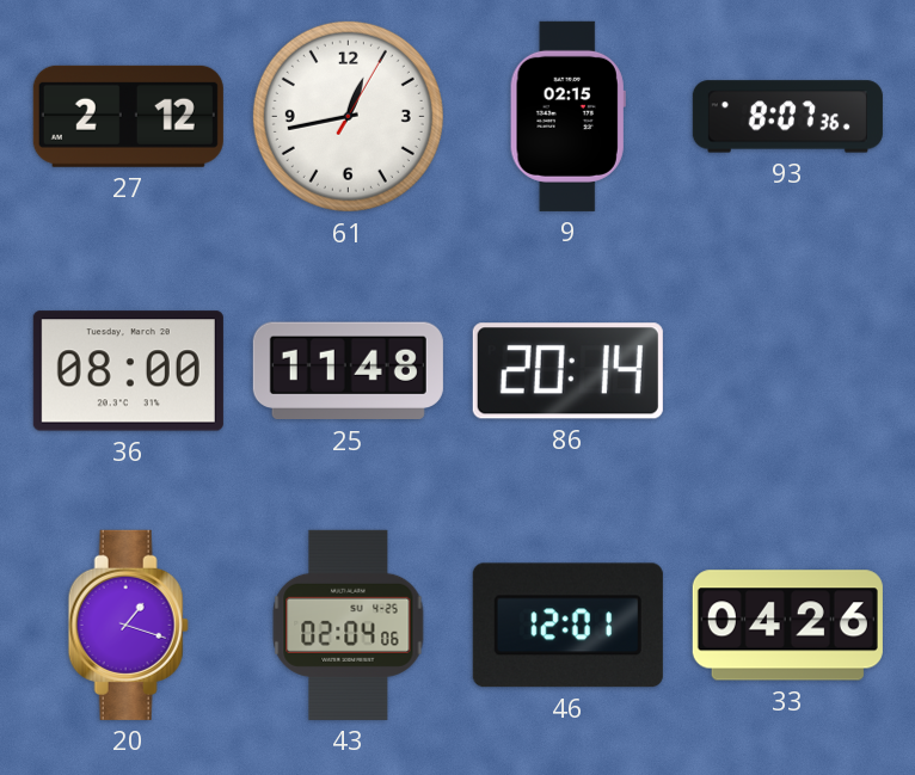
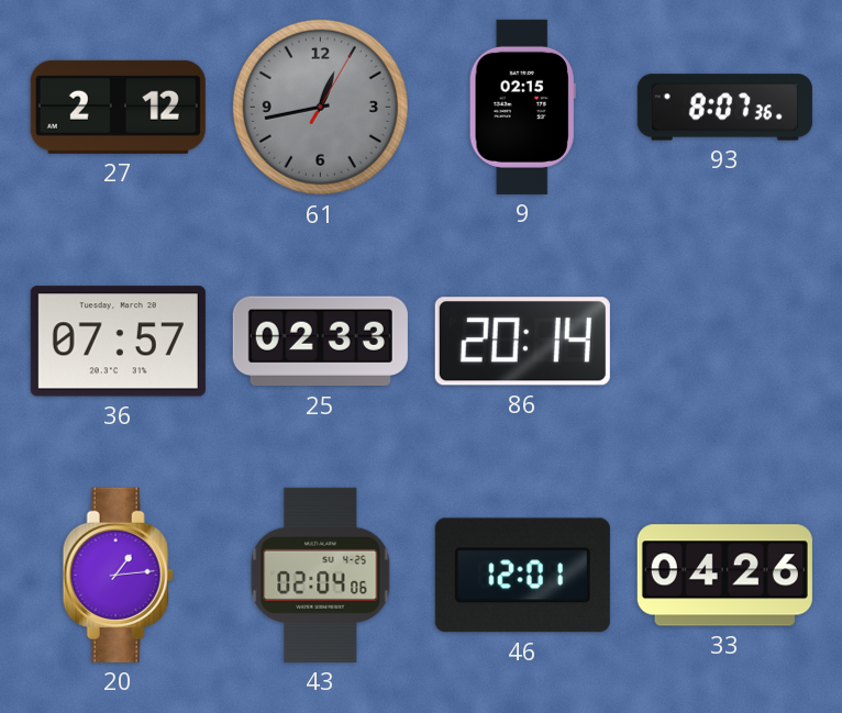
61 dial: white -> grey (320, 107)
36: 08:00 -> 07:57 (118, 342)
25: 11:48 -> 02:33 (320, 342)
20: 1:18 -> 1:14 (118, 575)
